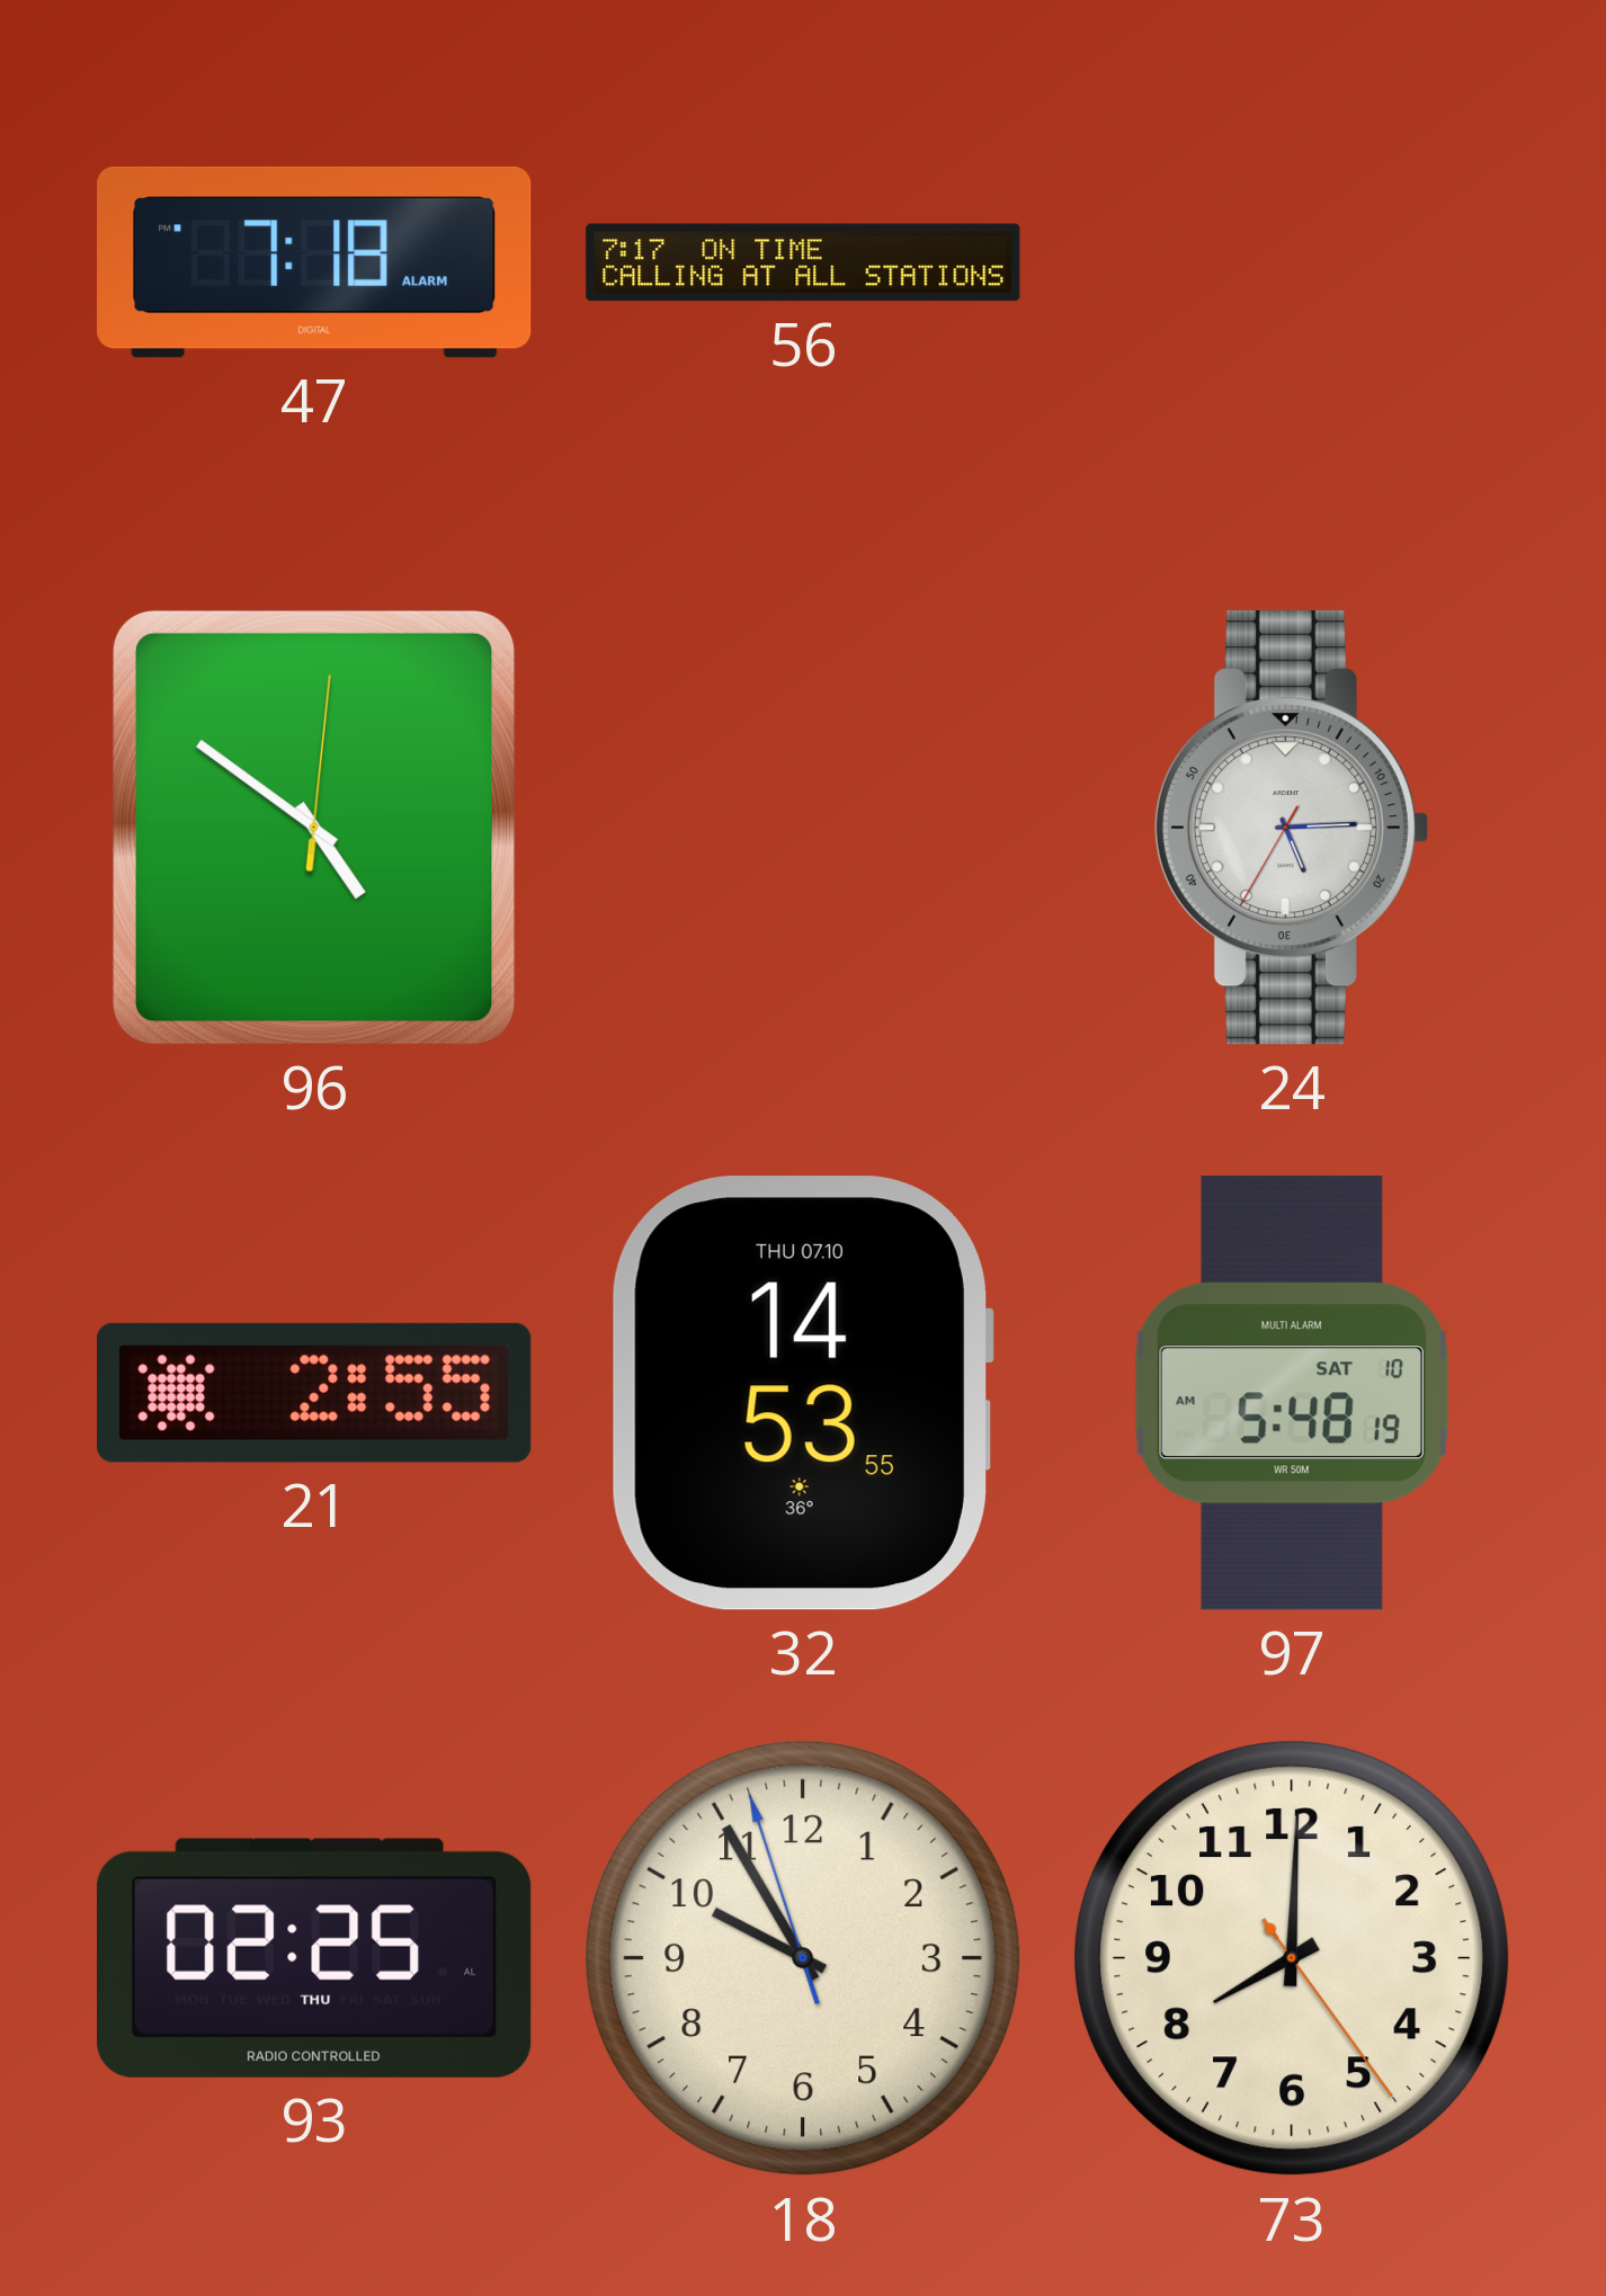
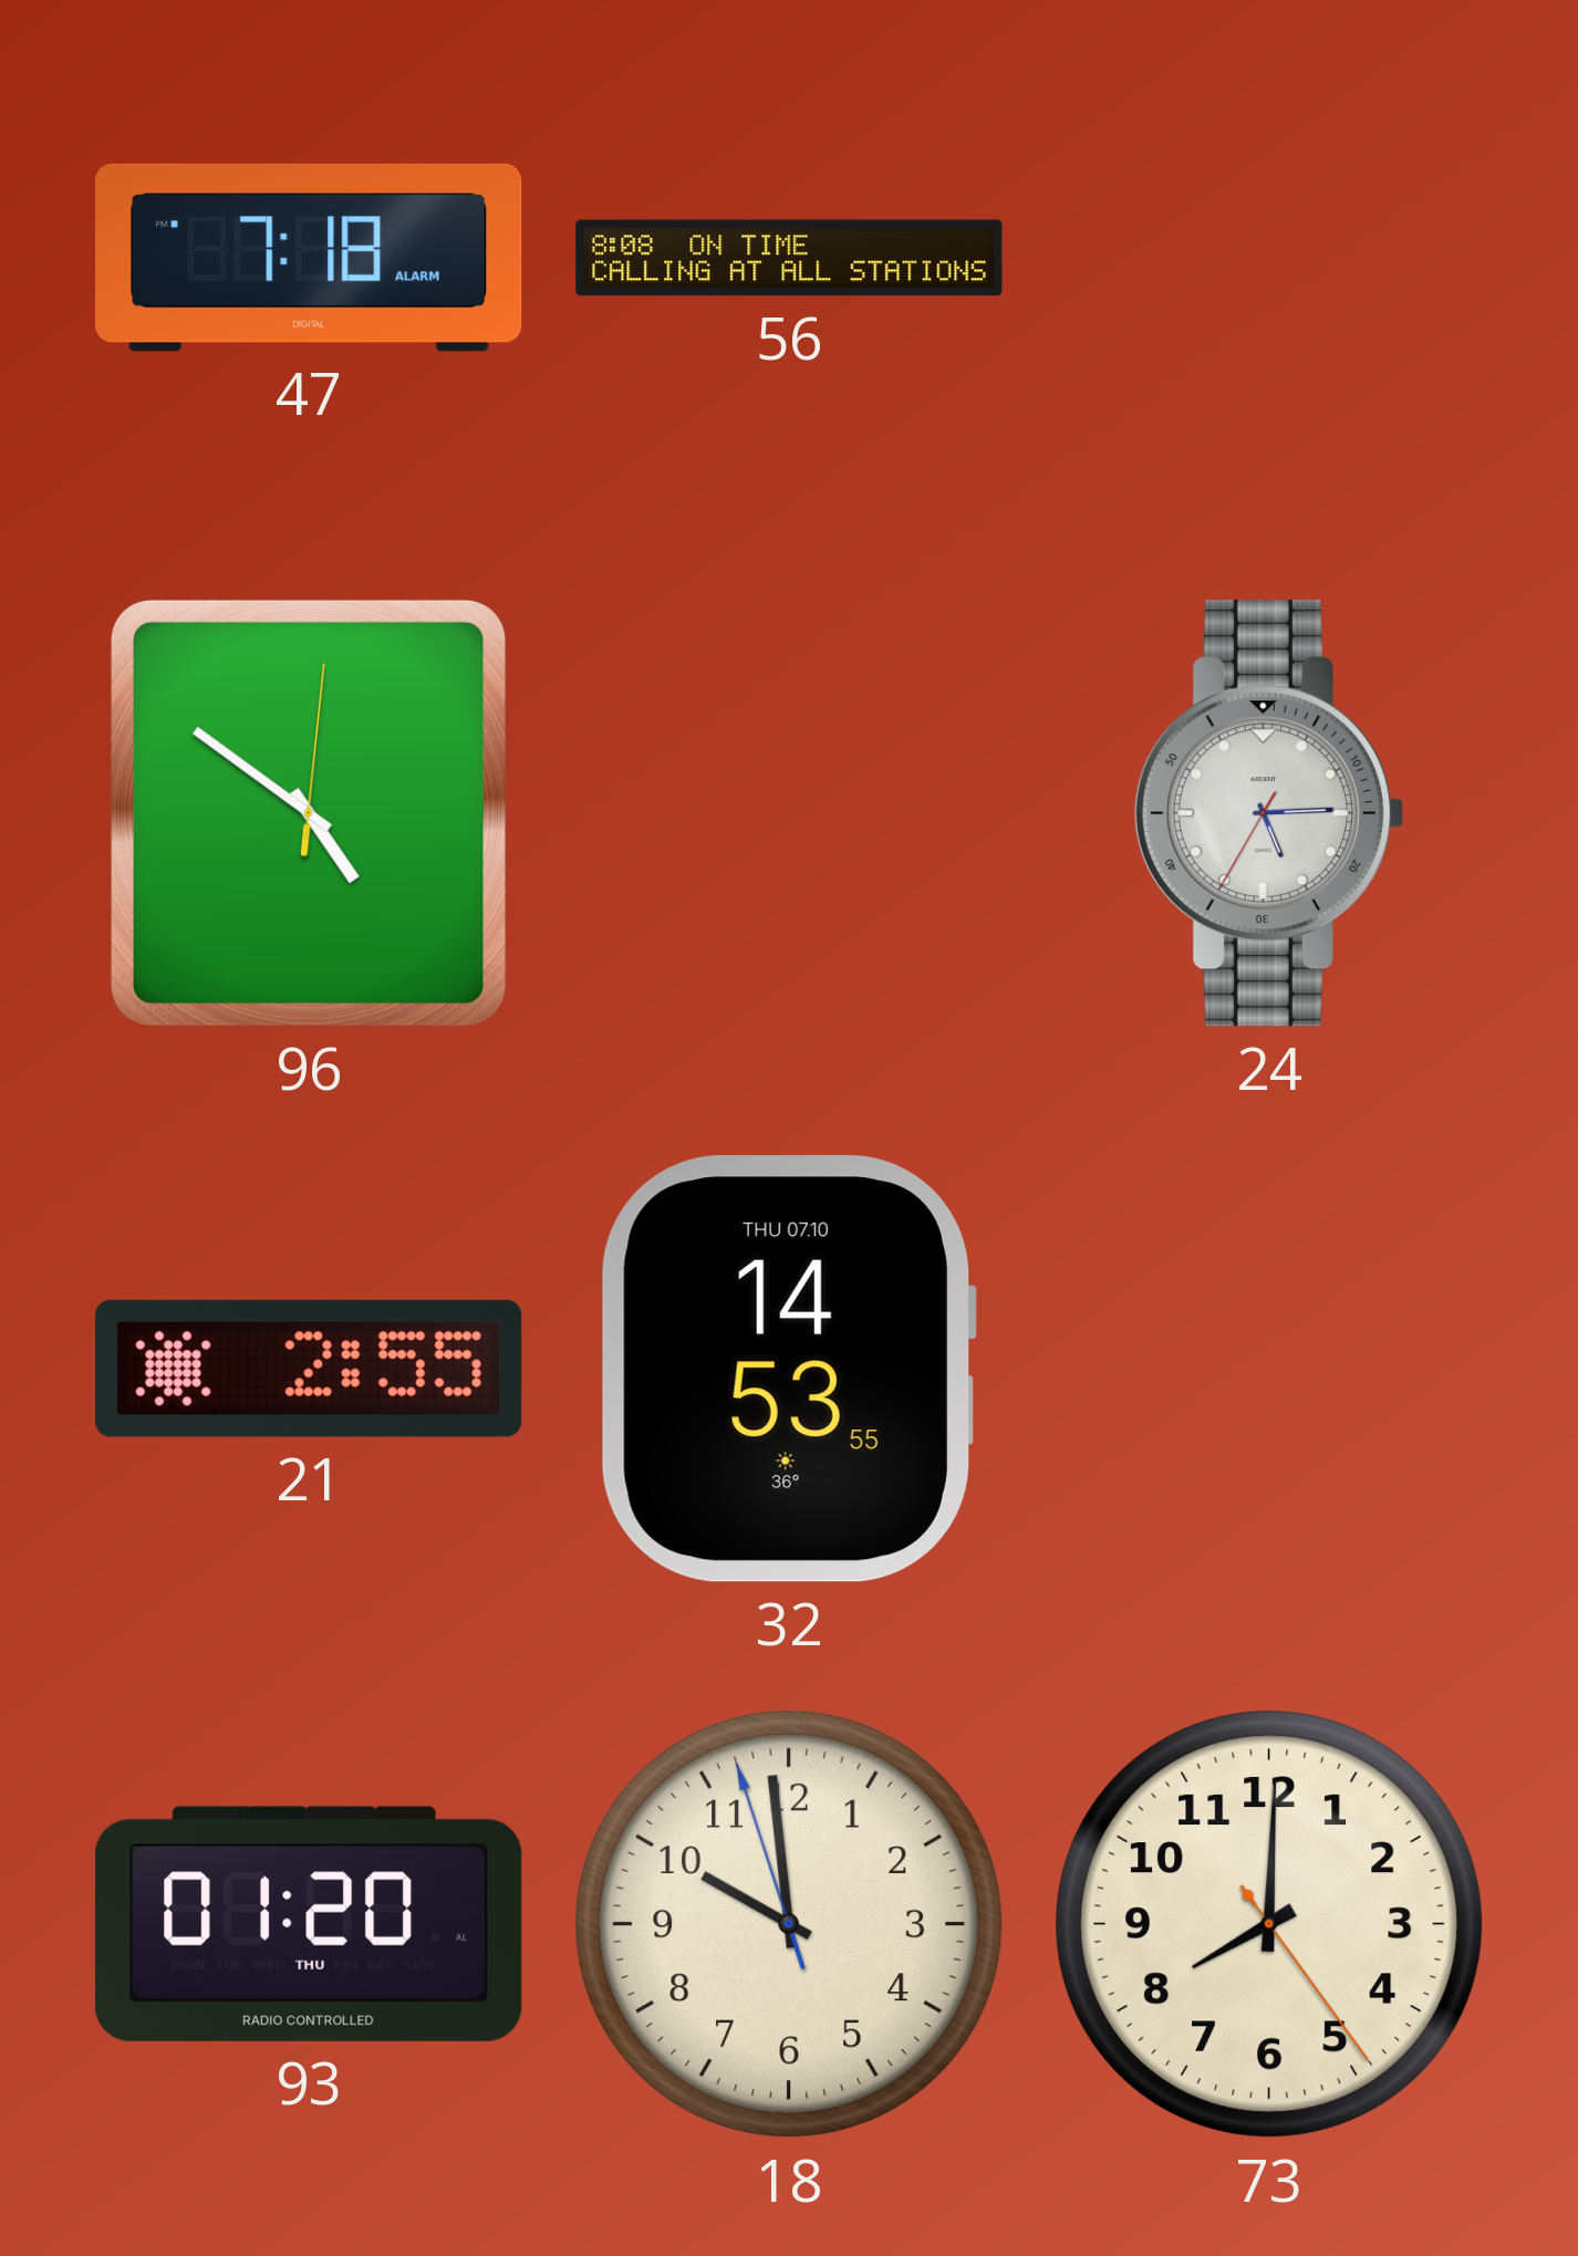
56: 7:17 -> 8:08 (789, 258)
97: 5:48 -> none (1292, 1393)
93: 02:25 -> 01:20 (310, 1924)
18: 9:54 -> 9:58 (790, 1925)
